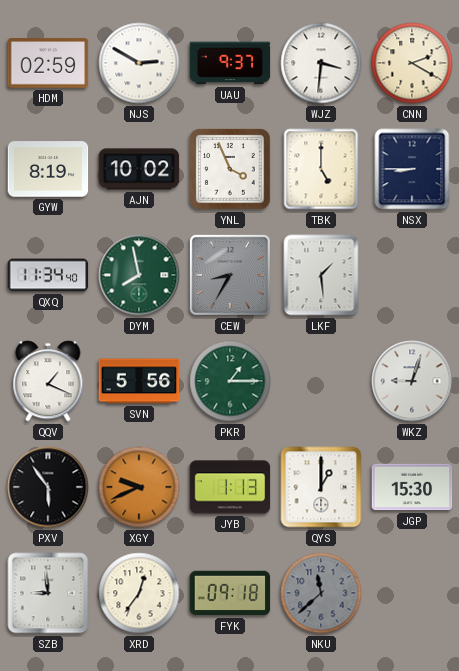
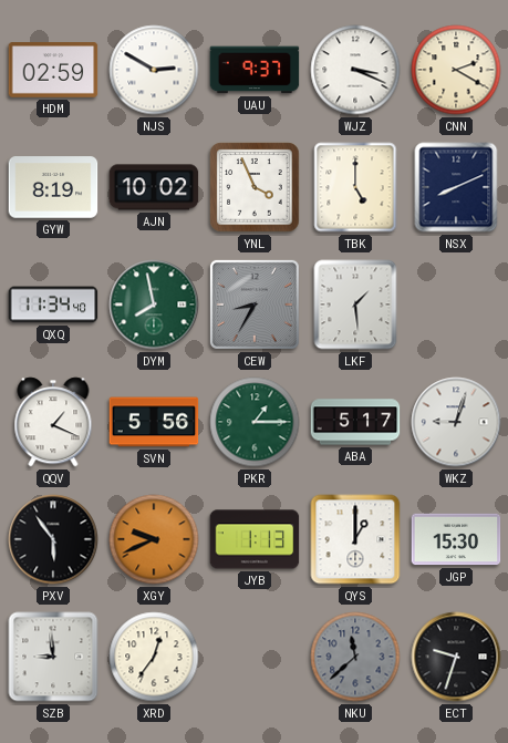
WJZ: 3:31 -> 3:19 (355, 70)
NSX: 8:45 -> 8:11 (456, 187)
ABA: none -> 5:17 (355, 422)
FYK: 09:18 -> none (230, 593)
ECT: none -> 9:33 (456, 657)
